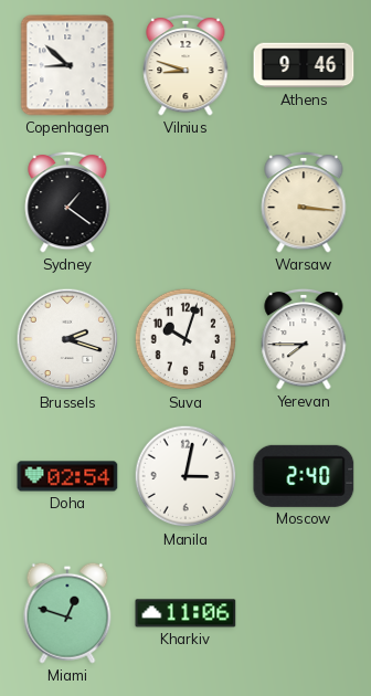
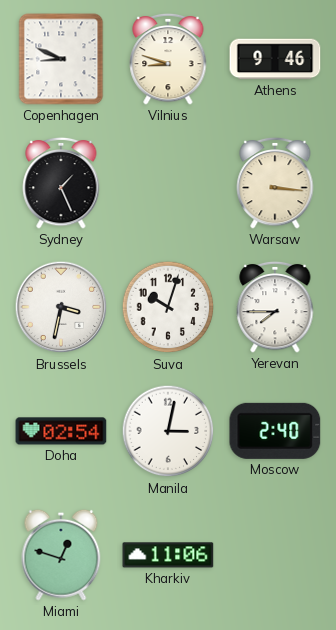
Copenhagen: 8:52 -> 8:49 (61, 59)
Sydney: 1:21 -> 1:26 (61, 183)
Brussels: 2:18 -> 3:32 (61, 307)
